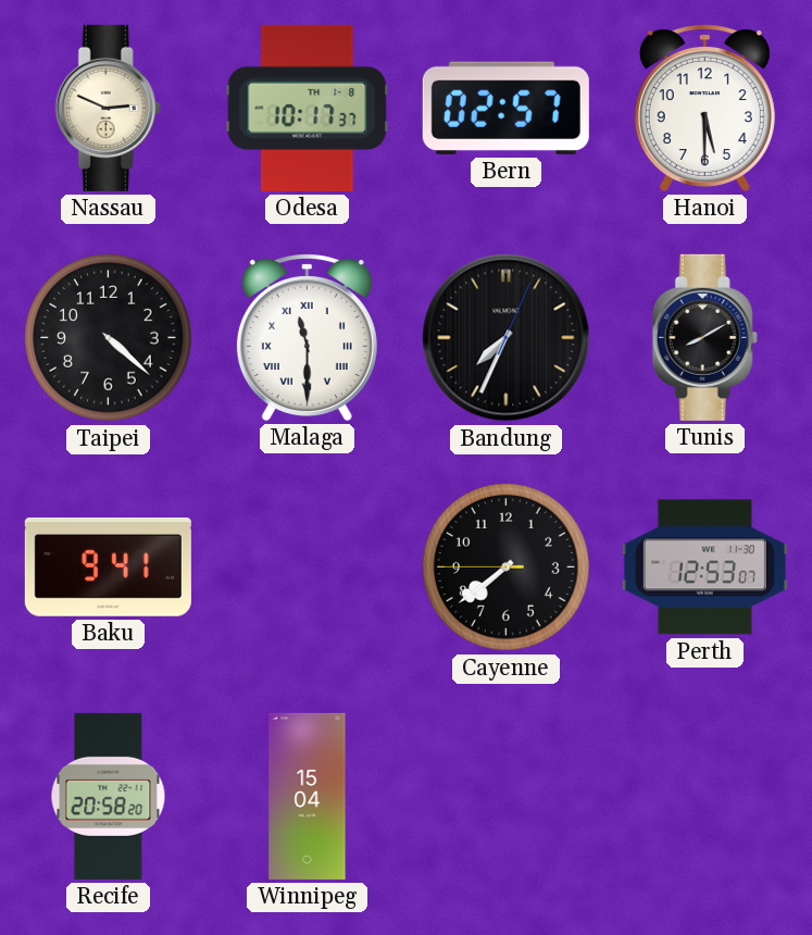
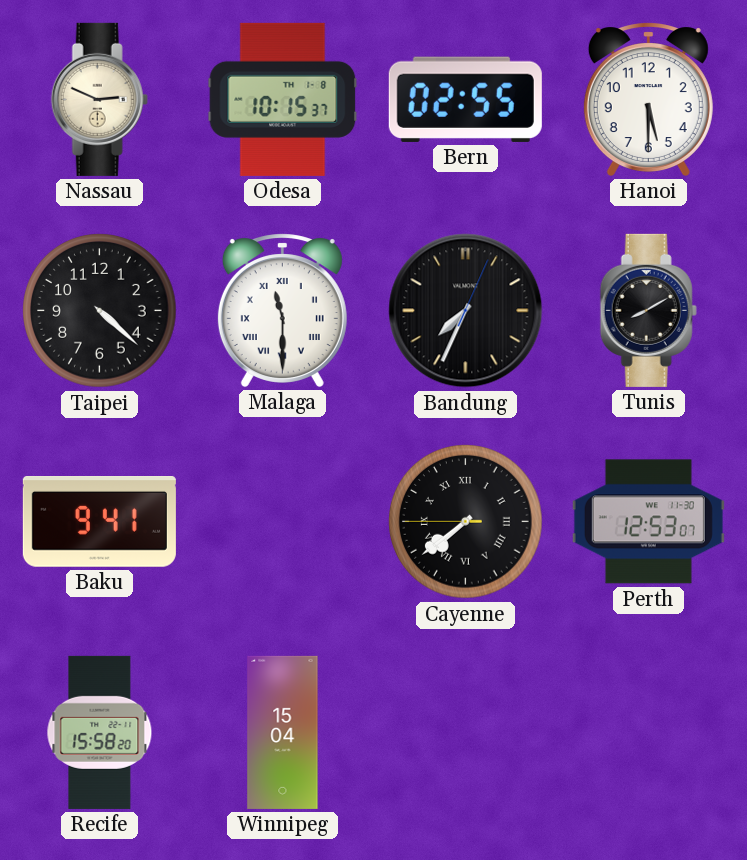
Odesa: 10:17 -> 10:15 (283, 99)
Bern: 02:57 -> 02:55 (465, 99)
Cayenne numerals: Arabic -> Roman (466, 522)
Recife: 20:58 -> 15:58 (100, 732)
